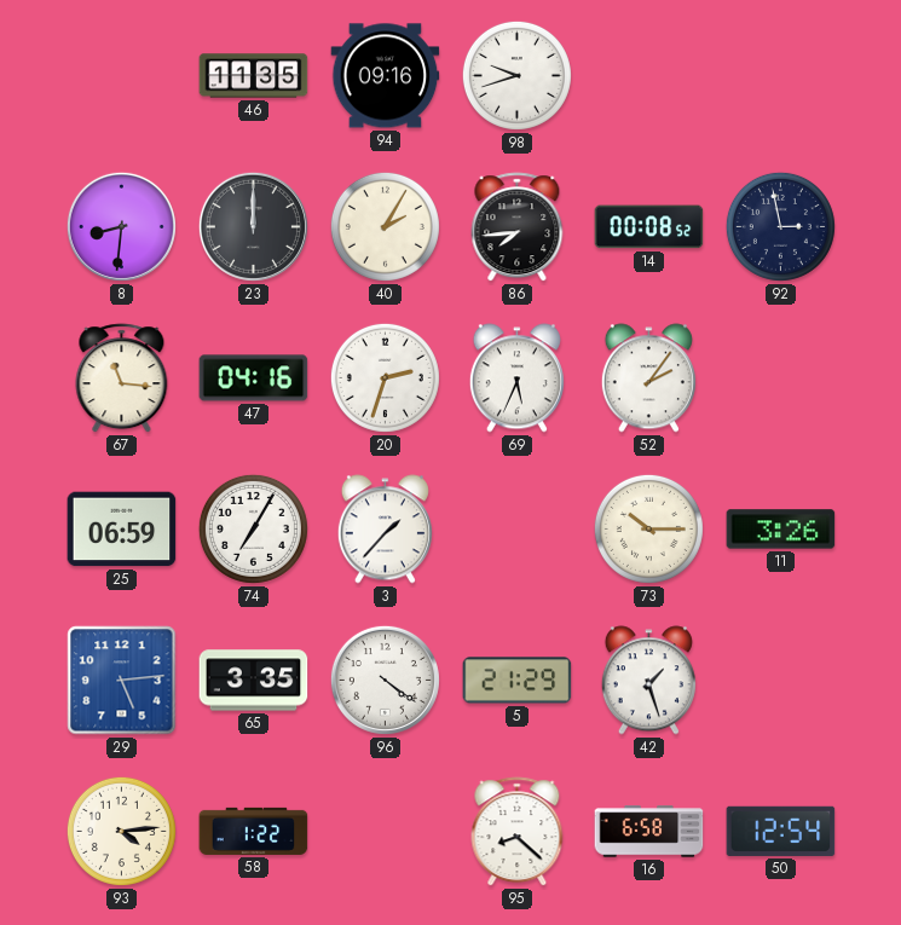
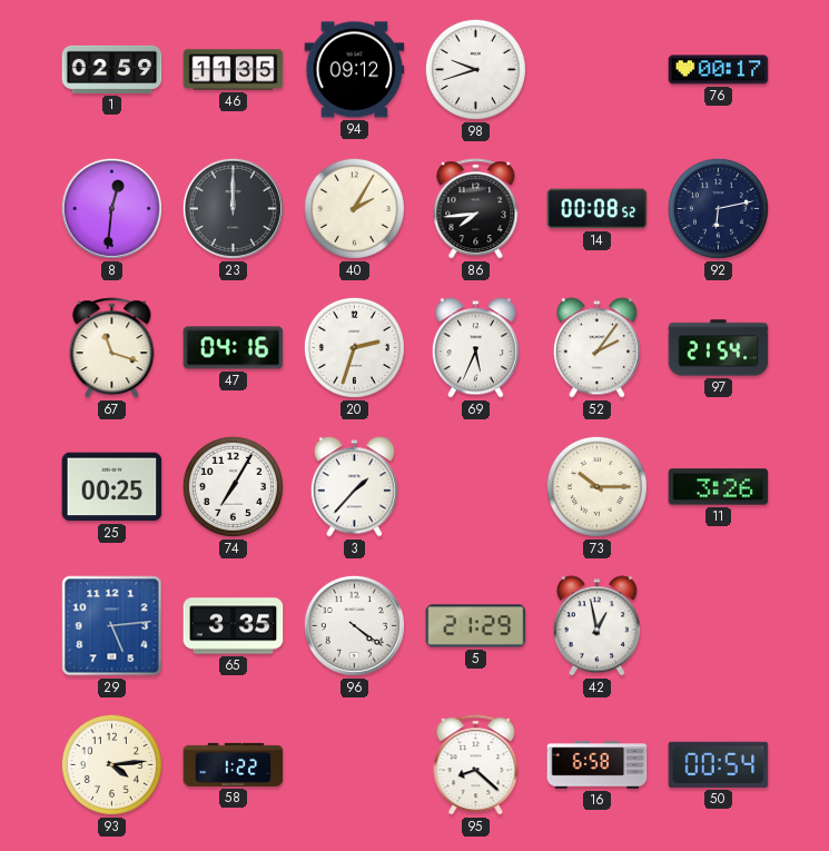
1: none -> 02:59 (112, 69)
94: 09:16 -> 09:12 (355, 70)
76: none -> 00:17 (719, 70)
8: 8:31 -> 12:31 (111, 208)
92: 2:58 -> 6:13 (718, 208)
67: 11:16 -> 11:18 (112, 348)
97: none -> 21:54 (719, 348)
25: 06:59 -> 00:25 (112, 487)
42: 1:27 -> 12:58 (596, 626)
50: 12:54 -> 00:54 (719, 764)
